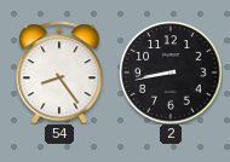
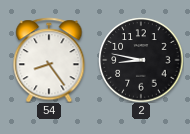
2: 8:43 -> 8:47 (141, 60)
